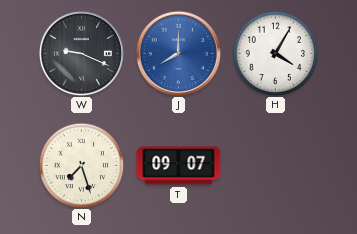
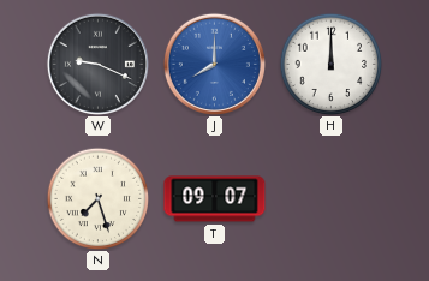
H: 4:05 -> 12:00 (330, 64)
